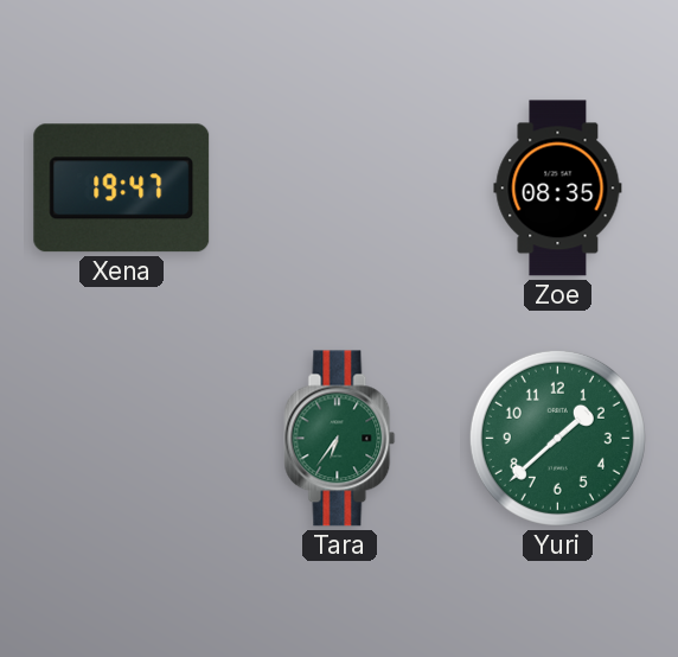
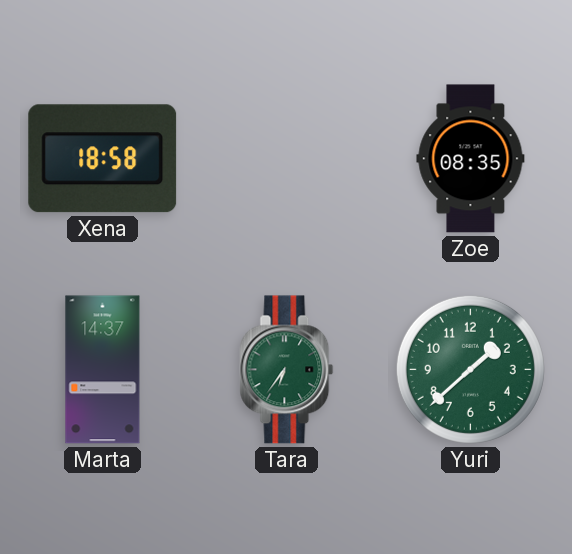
Xena: 19:47 -> 18:58 (103, 159)
Marta: none -> 14:37 (103, 370)
